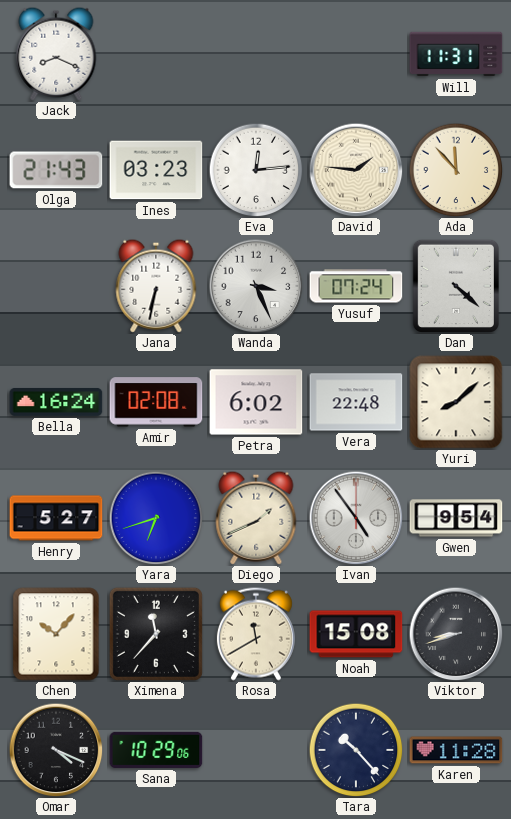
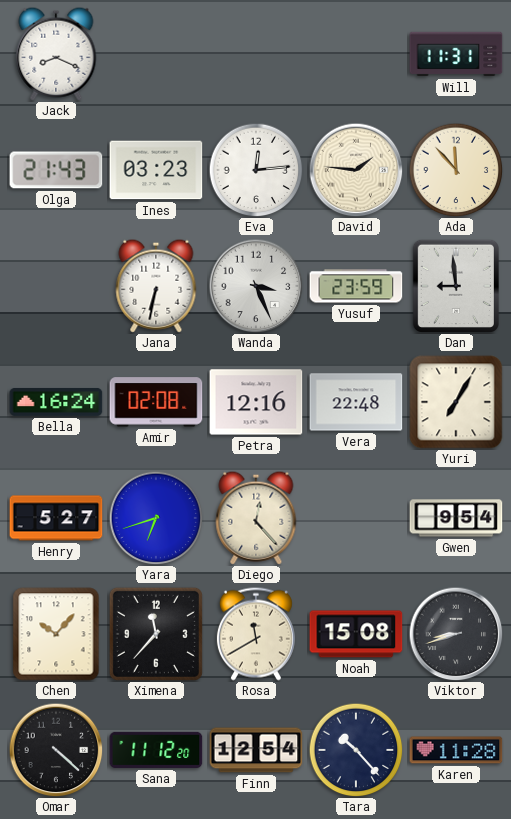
Yusuf: 07:24 -> 23:59 (356, 286)
Dan: 4:22 -> 8:59 (456, 286)
Petra: 6:02 -> 12:16 (256, 402)
Yuri: 8:08 -> 7:05 (456, 402)
Diego: 1:41 -> 12:23 (256, 518)
Ivan: 4:54 -> none (356, 518)
Omar: 4:19 -> 4:22 (56, 750)
Sana: 10:29 -> 11:12 (156, 750)
Finn: none -> 12:54 (256, 750)
